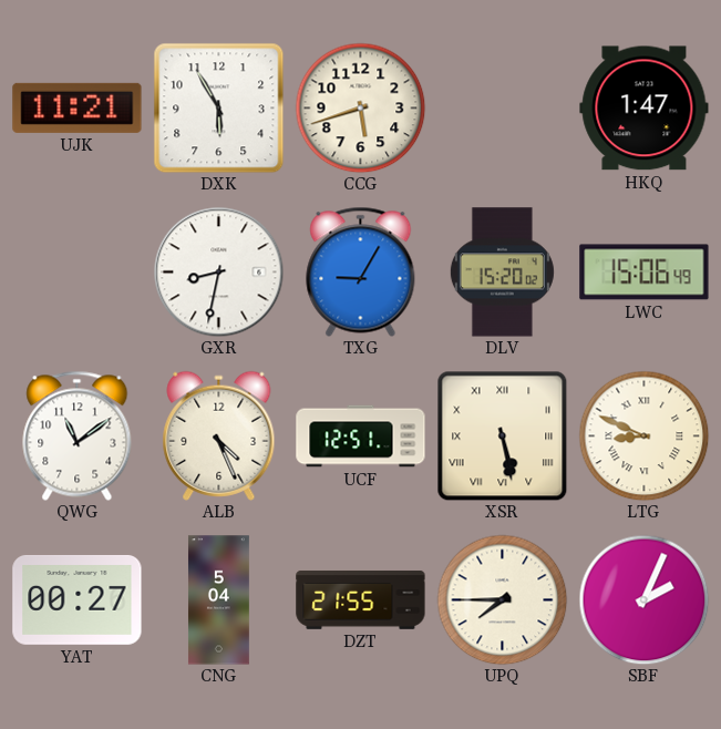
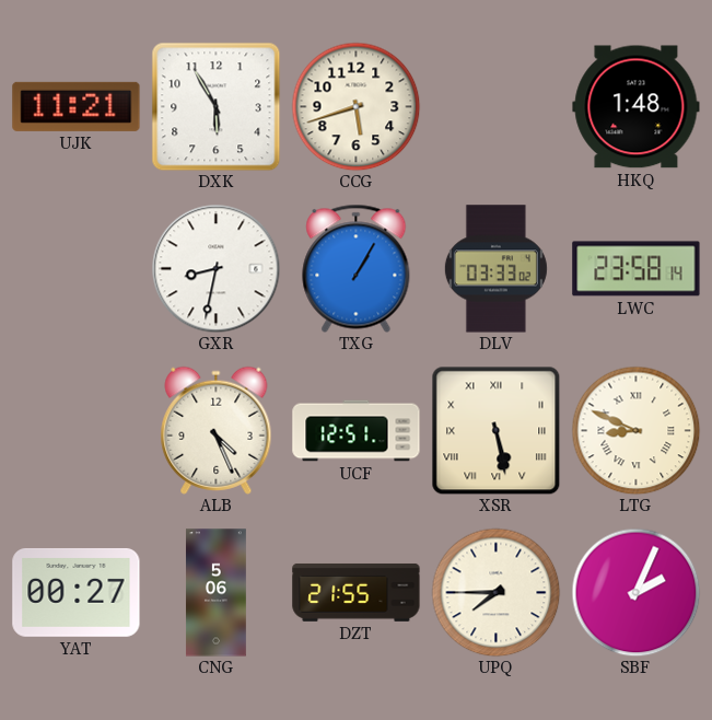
HKQ: 1:47 -> 1:48 (637, 107)
TXG: 9:05 -> 1:05 (357, 268)
DLV: 15:20 -> 03:33 (495, 269)
LWC: 15:06 -> 23:58 (637, 269)
QWG: 11:09 -> none (78, 435)
CNG: 5:04 -> 5:06 (215, 593)
